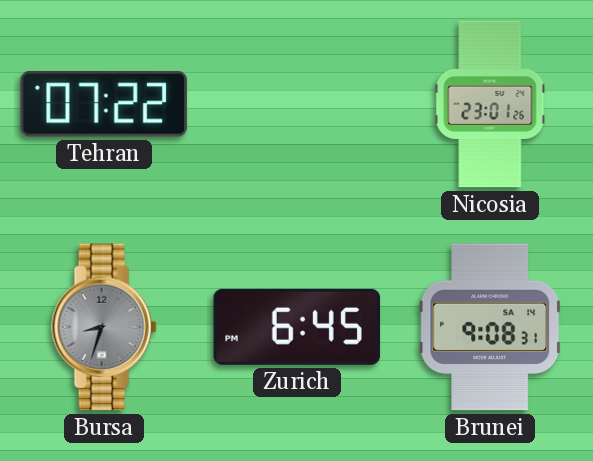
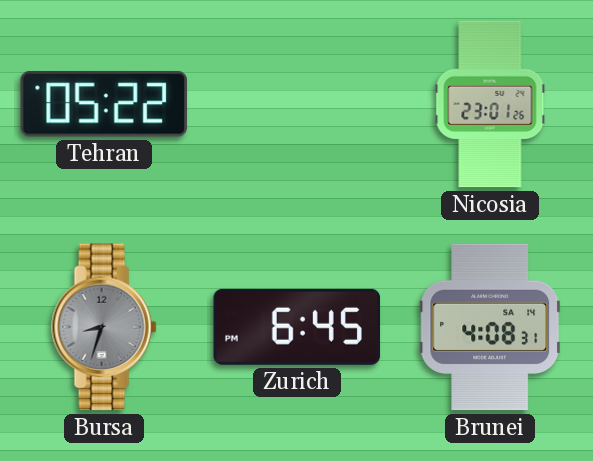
Tehran: 07:22 -> 05:22 (104, 104)
Brunei: 9:08 -> 4:08 (490, 327)
